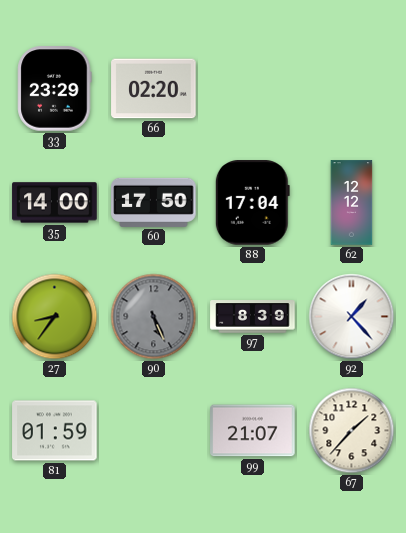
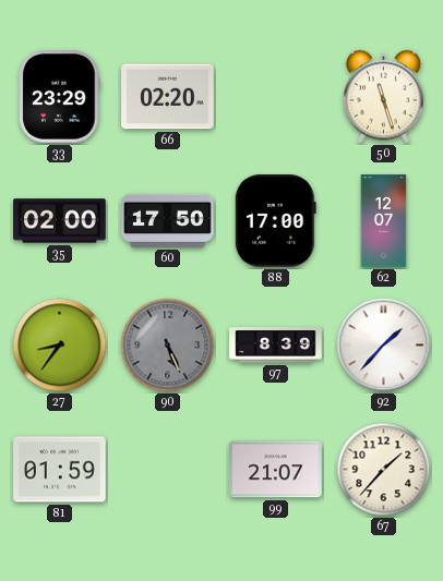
50: none -> 11:27 (383, 97)
35: 14:00 -> 02:00 (60, 221)
88: 17:04 -> 17:00 (275, 221)
62: 12:12 -> 12:07 (384, 221)
92: 1:23 -> 1:37 (384, 346)
